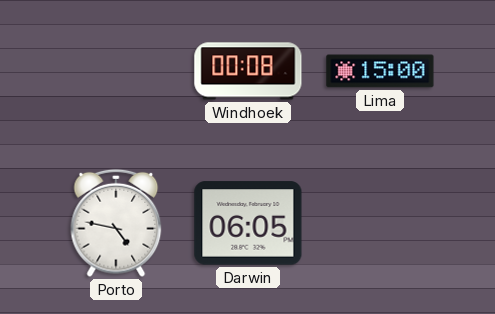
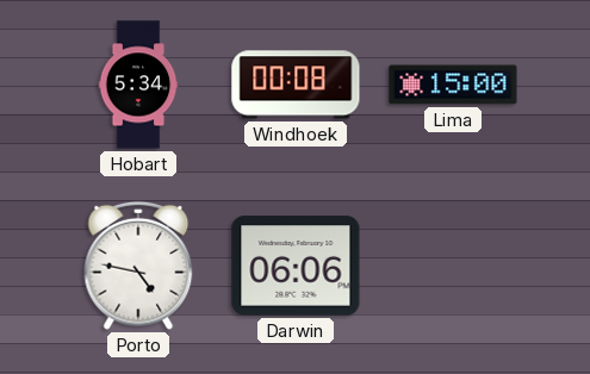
Hobart: none -> 5:34 (138, 85)
Darwin: 06:05 -> 06:06 (296, 266)
